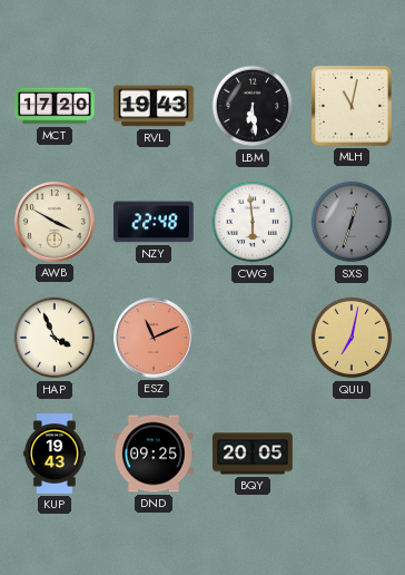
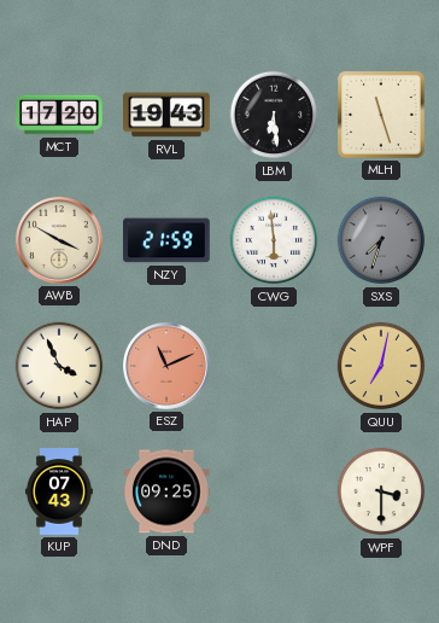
MLH: 11:02 -> 11:27 (381, 115)
NZY: 22:48 -> 21:59 (166, 240)
SXS: 12:33 -> 7:33 (381, 240)
KUP: 19:43 -> 07:43 (59, 491)
BQY: 20:05 -> none (253, 454)
WPF: none -> 3:30 (381, 491)
